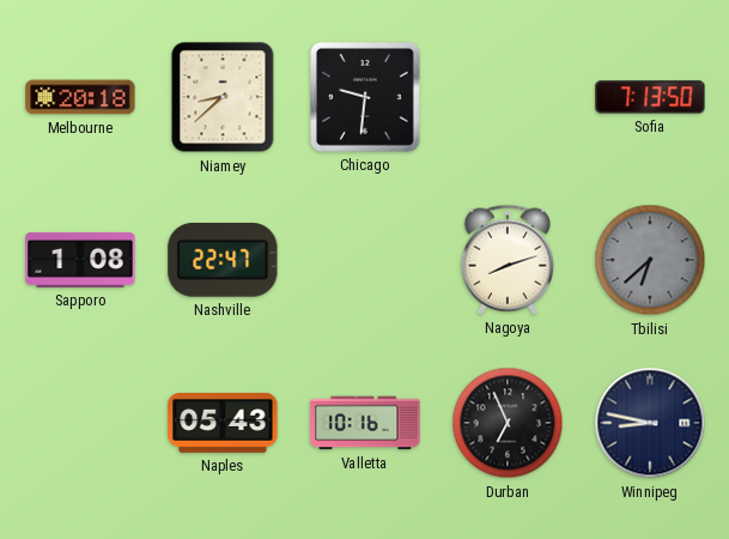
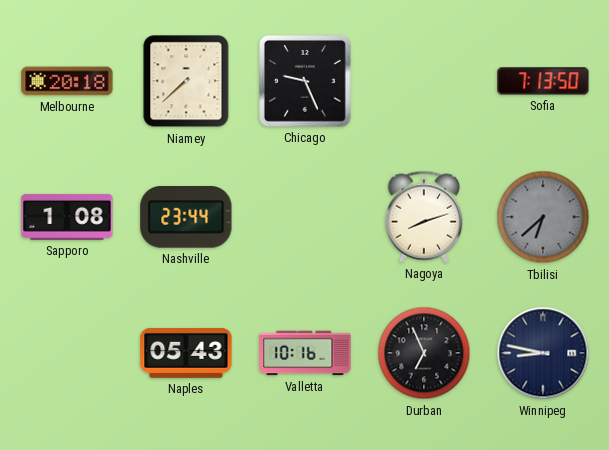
Niamey: 8:38 -> 7:38 (186, 81)
Chicago: 9:31 -> 9:26 (306, 82)
Nashville: 22:47 -> 23:44 (186, 218)
